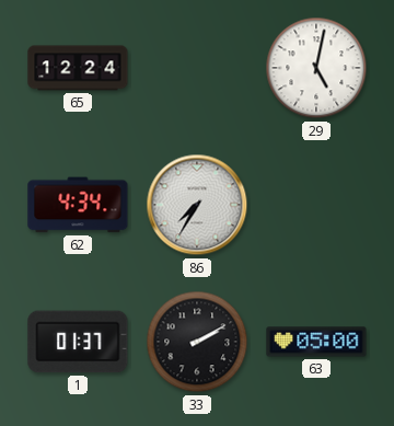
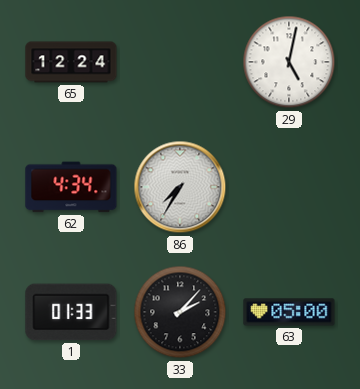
1: 01:37 -> 01:33 (71, 312)
33: 2:10 -> 2:07 (180, 312)
